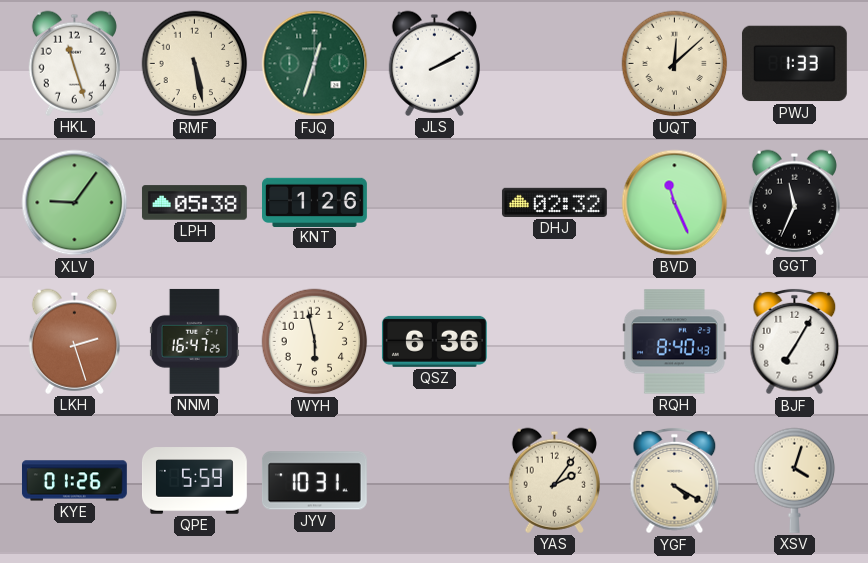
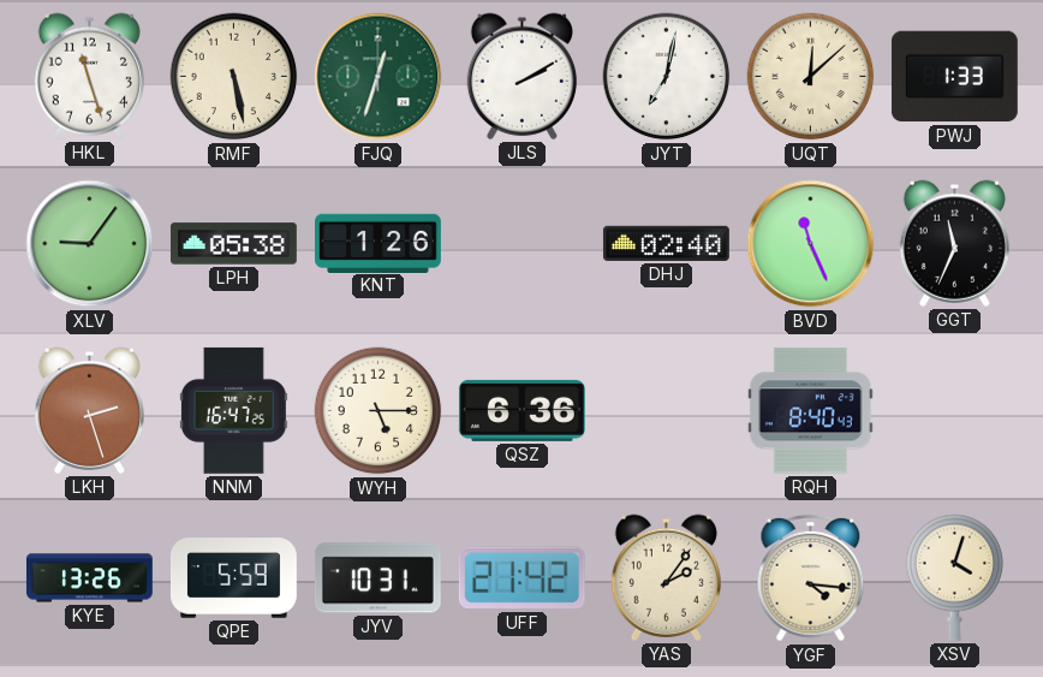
JYT: none -> 7:02 (667, 77)
DHJ: 02:32 -> 02:40 (666, 243)
WYH: 5:58 -> 5:15 (379, 411)
BJF: 7:05 -> none (795, 342)
KYE: 01:26 -> 13:26 (89, 578)
UFF: none -> 21:42 (521, 578)
YGF: 4:20 -> 4:16 (811, 578)
